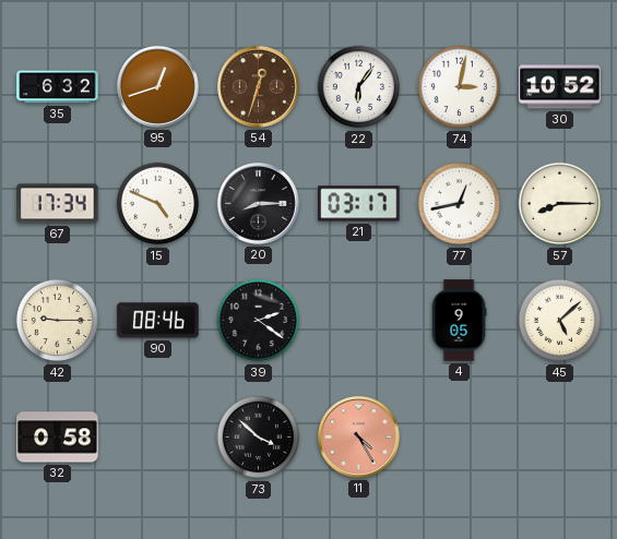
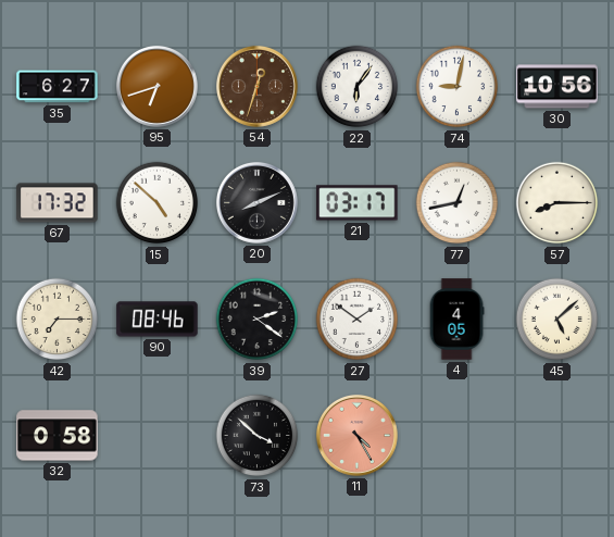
35: 6:32 -> 6:27 (58, 87)
95: 12:42 -> 6:42 (156, 86)
74: 3:02 -> 9:02 (458, 87)
30: 10:52 -> 10:56 (557, 87)
67: 17:34 -> 17:32 (58, 203)
15: 4:49 -> 4:52 (158, 203)
20: 8:15 -> 8:11 (256, 202)
42: 9:15 -> 7:15 (58, 320)
27: none -> 1:51 (358, 320)
4: 9:05 -> 4:05 (456, 320)
